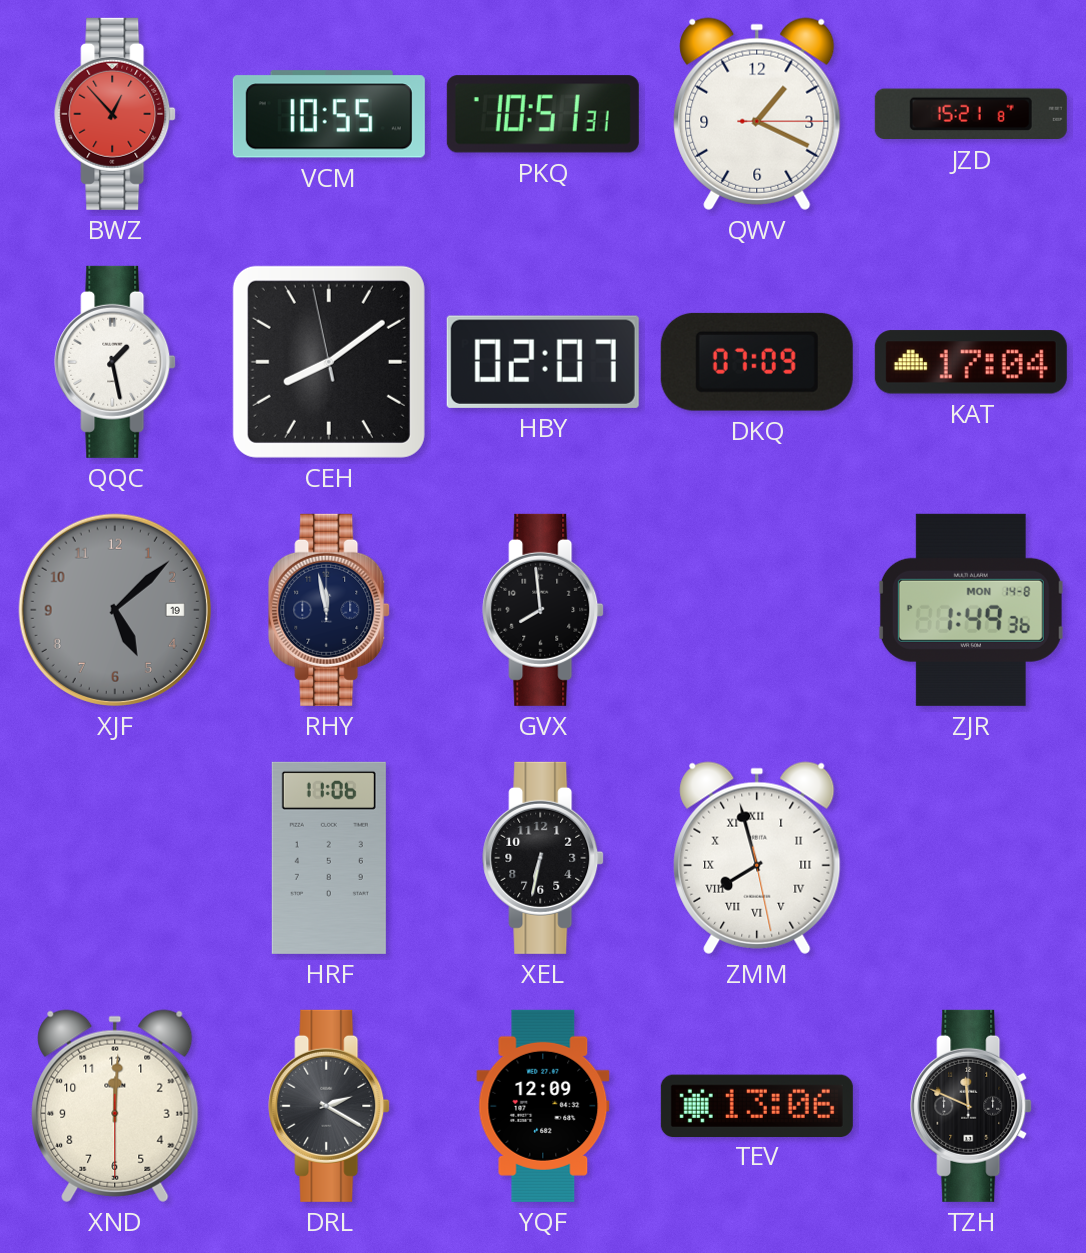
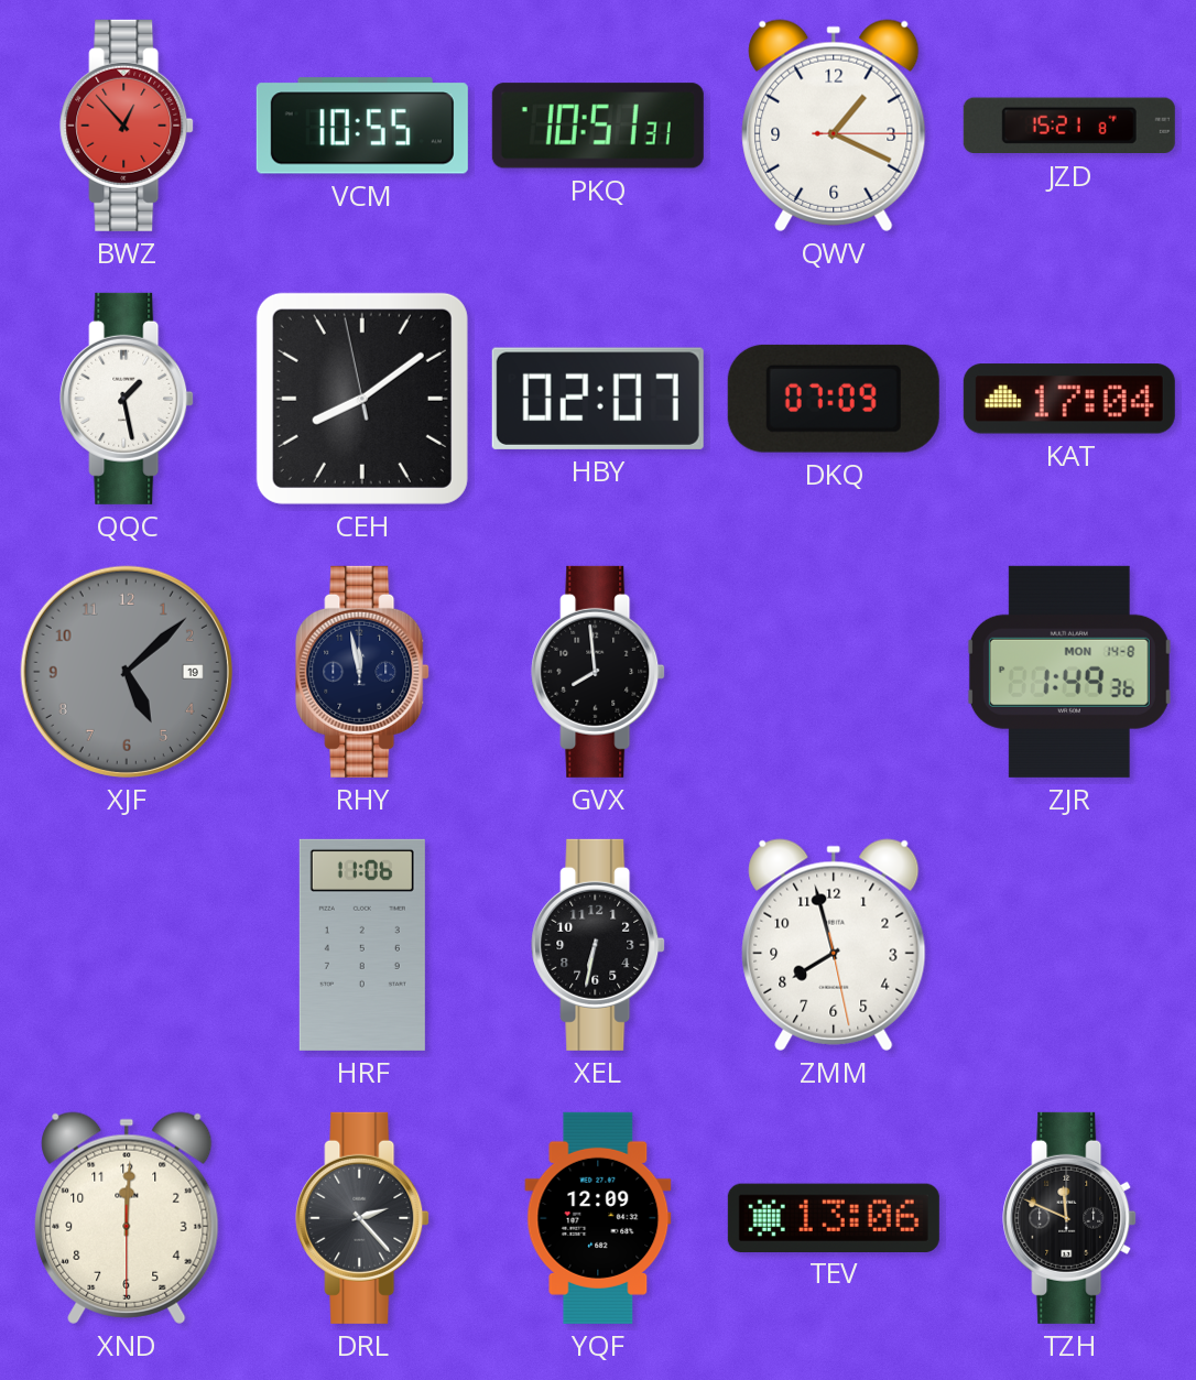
ZMM numerals: Roman -> Arabic (834, 945)
DRL: 2:20 -> 2:23 (362, 1218)
